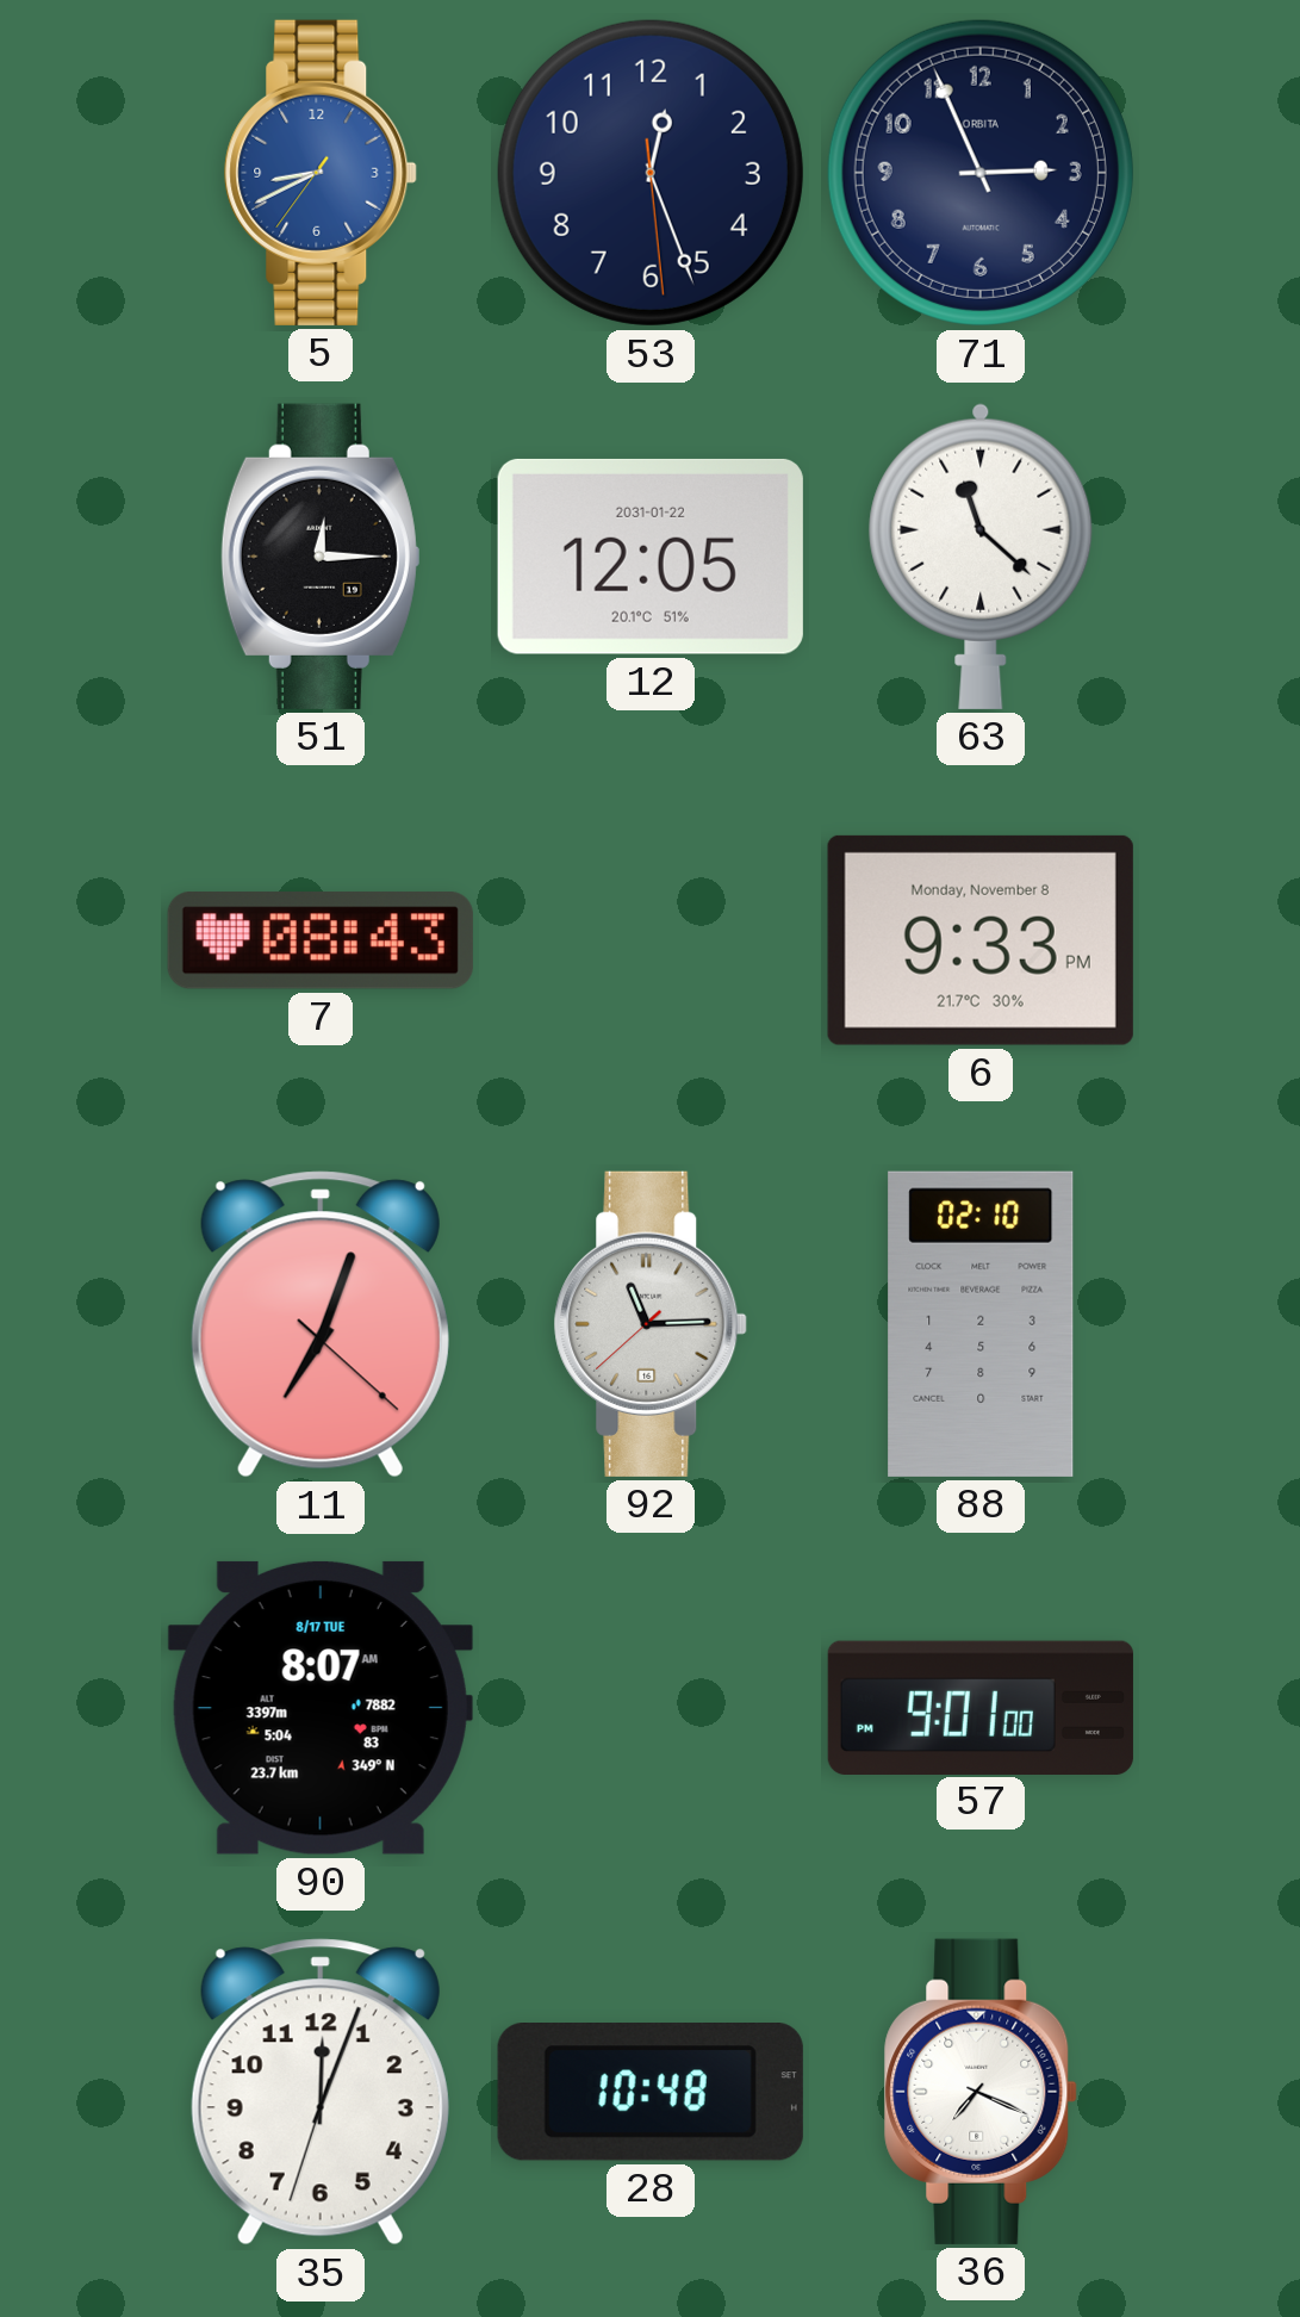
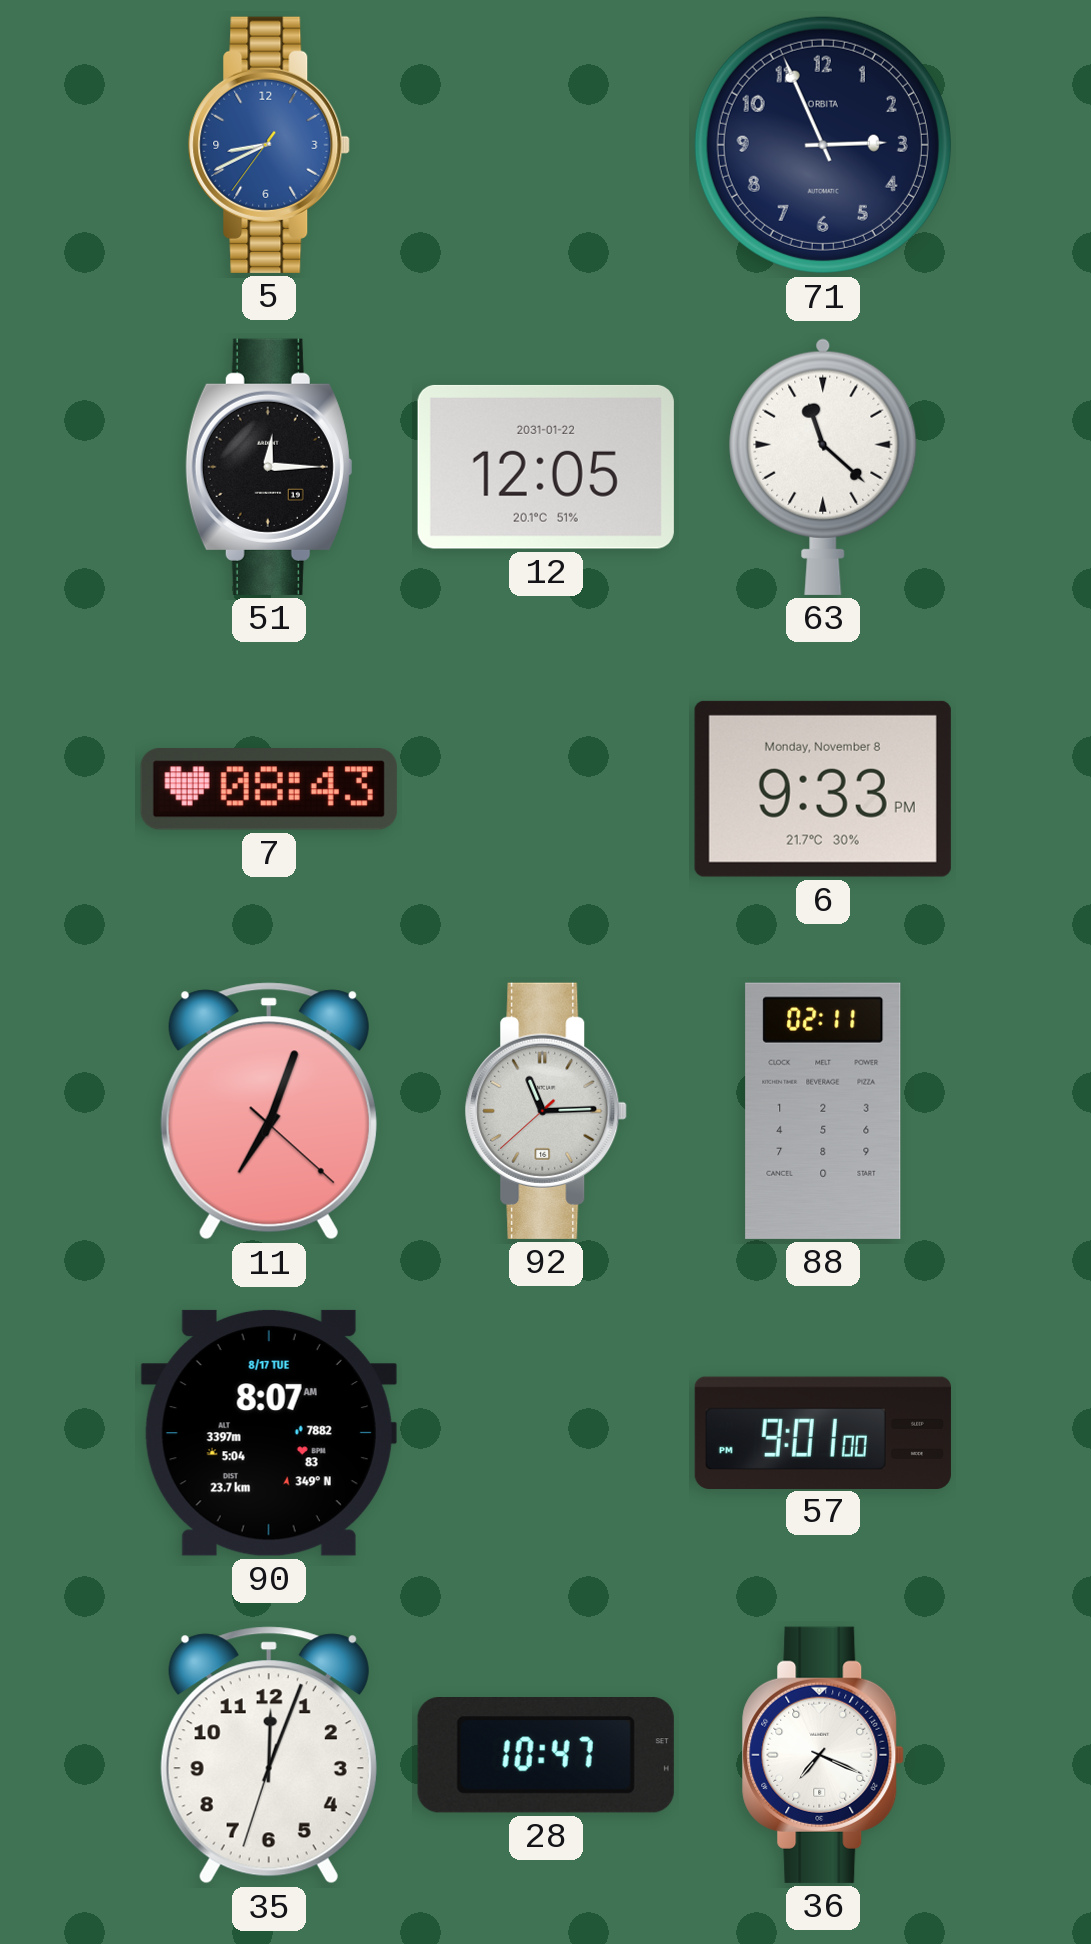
53: 12:26 -> none (651, 173)
88: 02:10 -> 02:11 (823, 1111)
28: 10:48 -> 10:47 (546, 1756)
